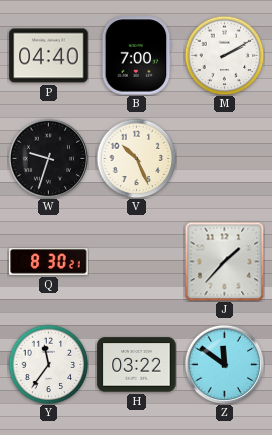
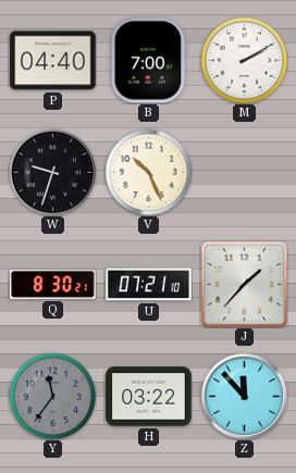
U: none -> 07:21 (149, 285)
Y dial: white -> grey (52, 396)
Z: 11:51 -> 11:53 (244, 396)
